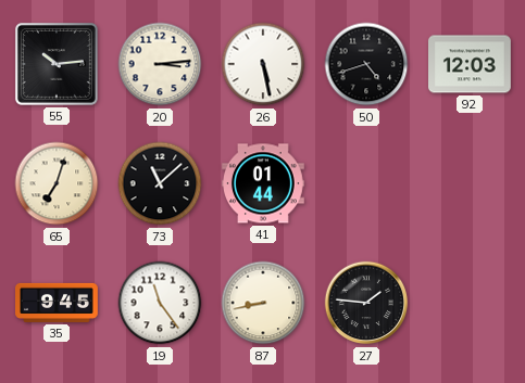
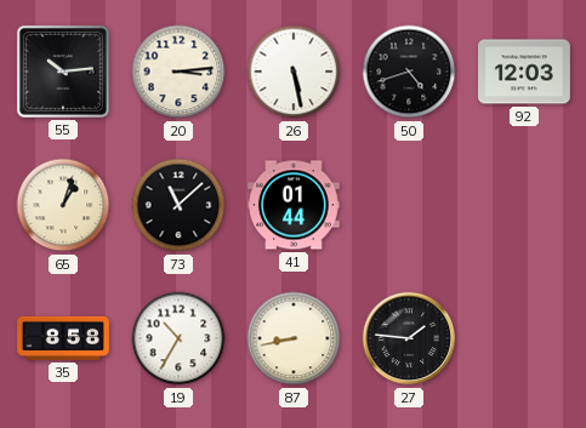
65: 7:03 -> 1:03 (63, 205)
35: 9:45 -> 8:58 (63, 338)
19: 11:24 -> 10:35 (178, 338)
